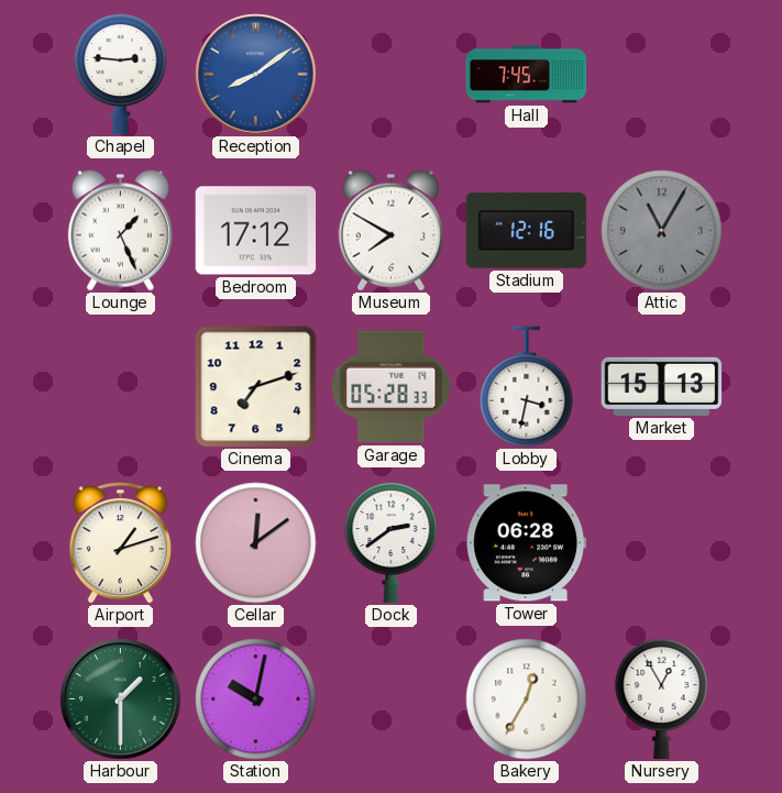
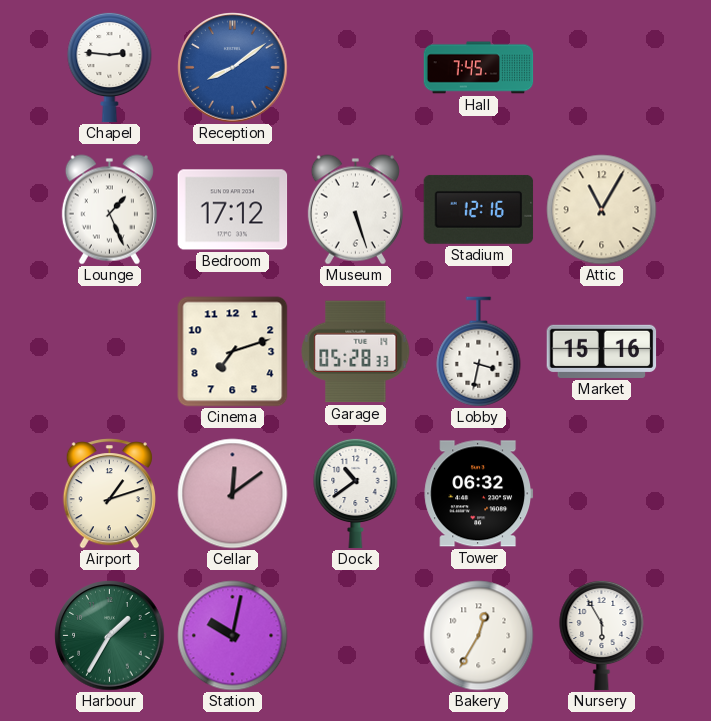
Museum: 7:50 -> 5:27 (355, 210)
Attic dial: grey -> cream (602, 210)
Market: 15:13 -> 15:16 (602, 351)
Dock: 2:39 -> 10:39 (356, 493)
Tower: 06:28 -> 06:32 (479, 494)
Harbour: 1:30 -> 1:35 (110, 636)
Nursery: 12:55 -> 5:55 (602, 635)
